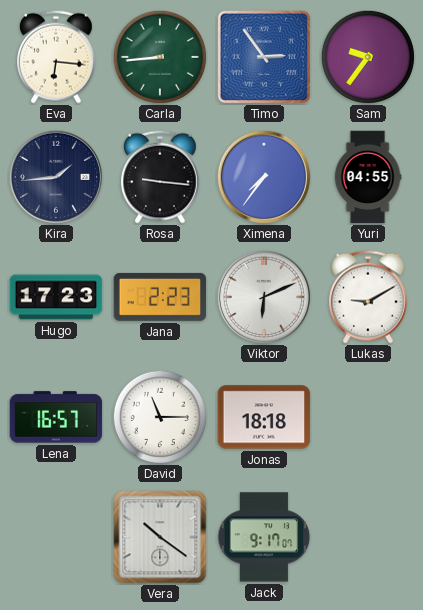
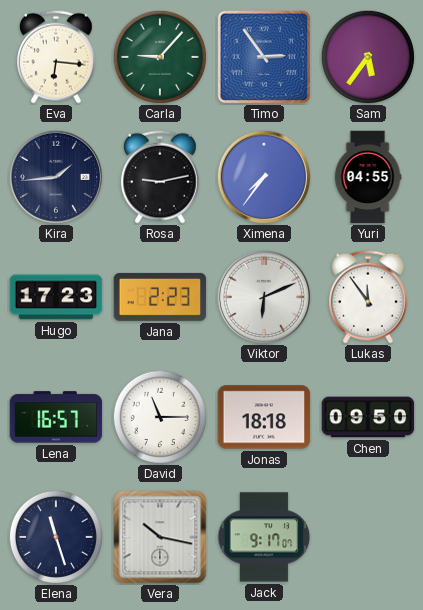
Carla: 8:44 -> 9:07 (160, 57)
Sam: 9:36 -> 5:36 (368, 57)
Rosa: 9:16 -> 9:13 (161, 177)
Lukas: 9:10 -> 11:54 (369, 297)
Chen: none -> 09:50 (368, 417)
Elena: none -> 11:27 (56, 537)
Vera: 10:21 -> 10:17 (160, 537)
